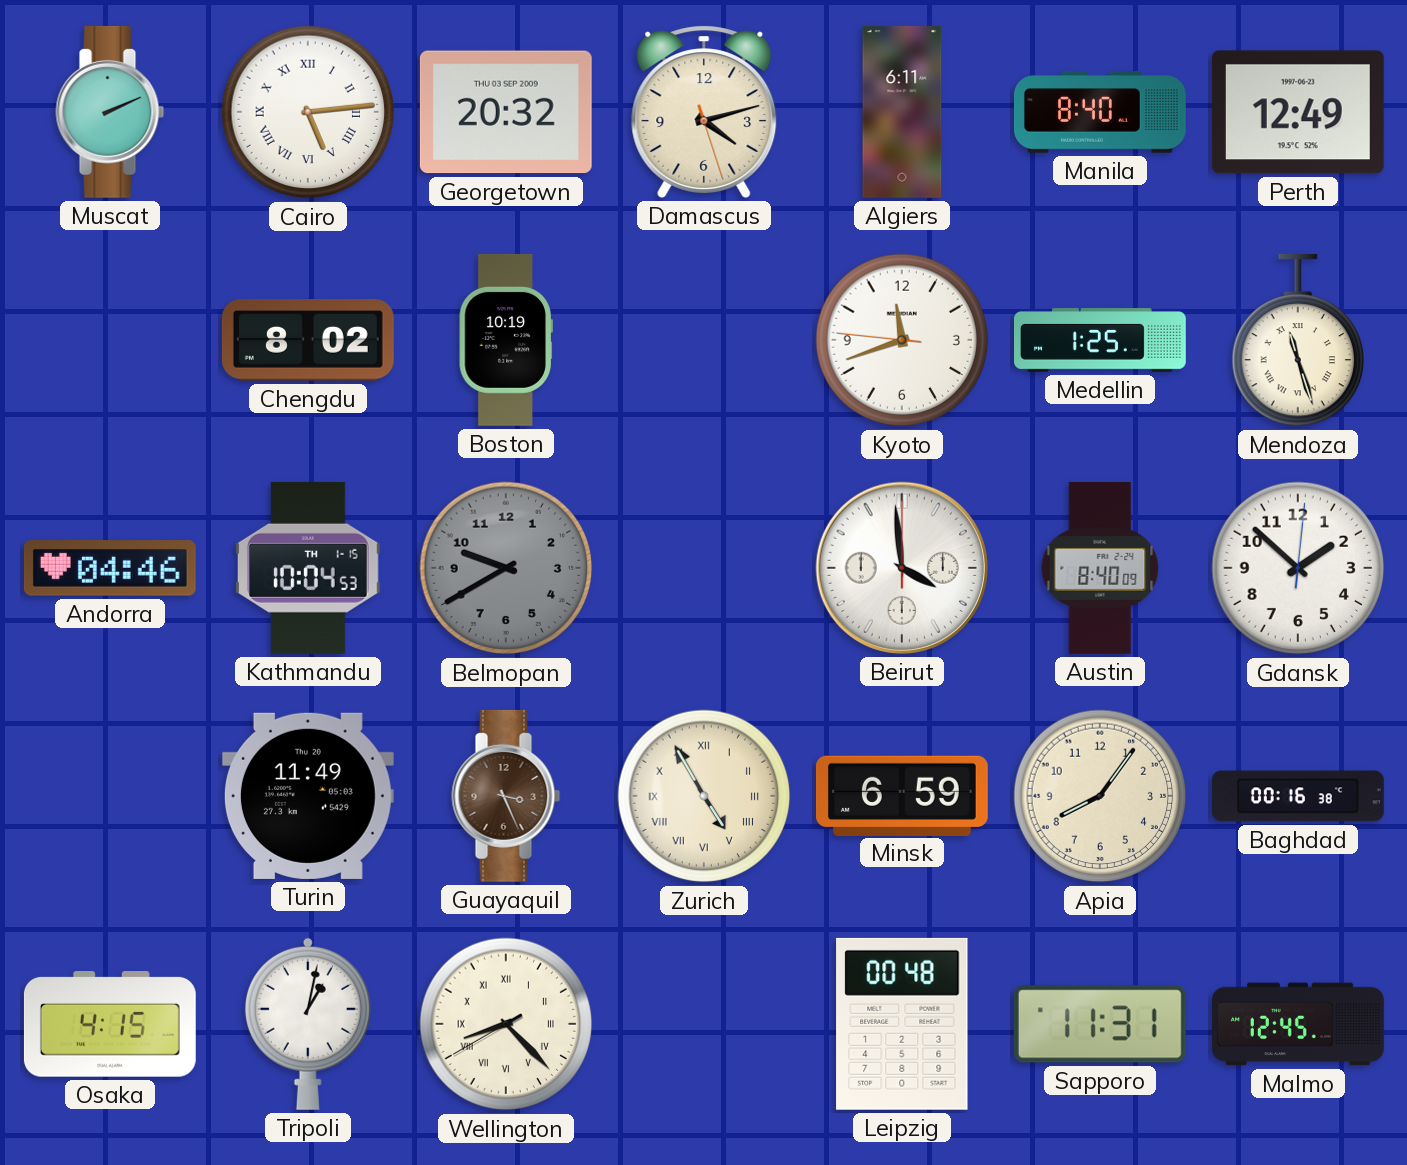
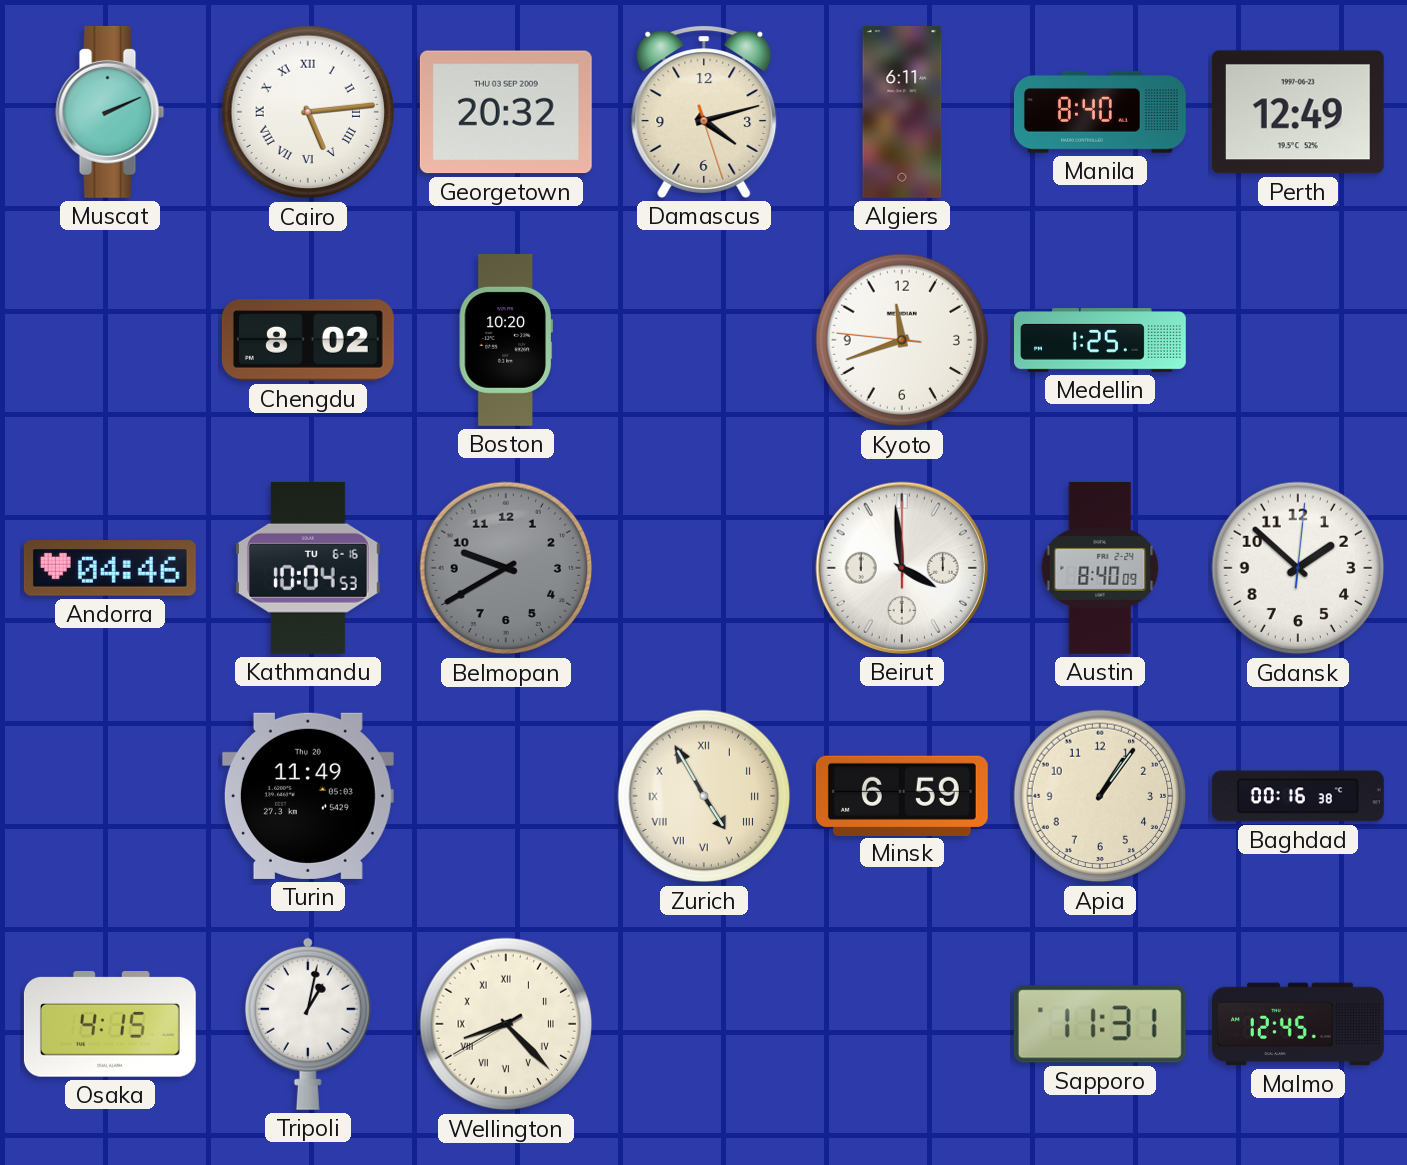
Boston: 10:19 -> 10:20 (506, 340)
Mendoza: 11:27 -> none (1297, 340)
Kathmandu date: TH 1-15 -> TU 6-16 (308, 568)
Guayaquil: 3:26 -> none (506, 796)
Apia: 8:06 -> 1:06 (1100, 796)
Leipzig: 00:48 -> none (902, 1024)
